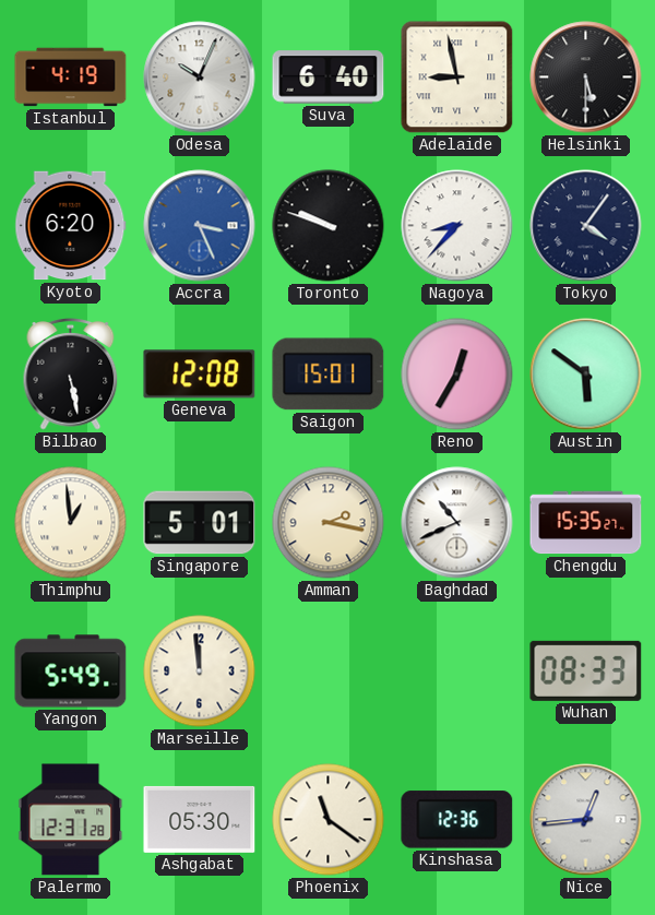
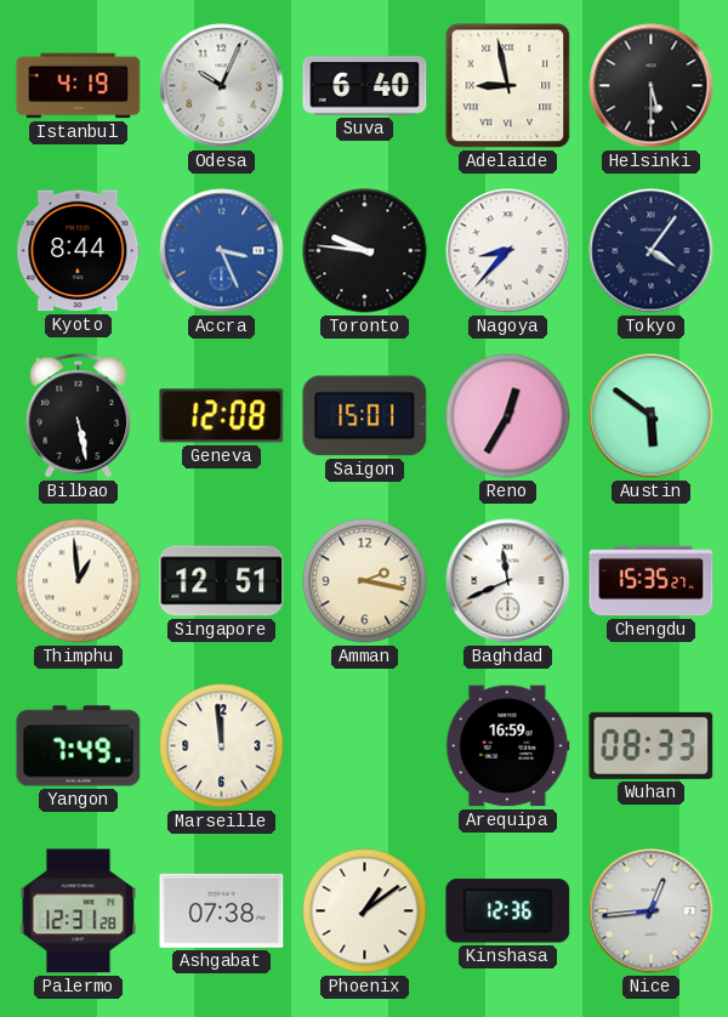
Kyoto: 6:20 -> 8:44 (79, 251)
Toronto: 9:48 -> 9:46 (365, 251)
Singapore: 5:01 -> 12:51 (222, 581)
Baghdad: 10:41 -> 11:41 (508, 581)
Yangon: 5:49 -> 7:49 (79, 746)
Arequipa: none -> 16:59 (508, 746)
Ashgabat: 05:30 -> 07:38 (222, 910)
Phoenix: 11:21 -> 1:09 (365, 911)
